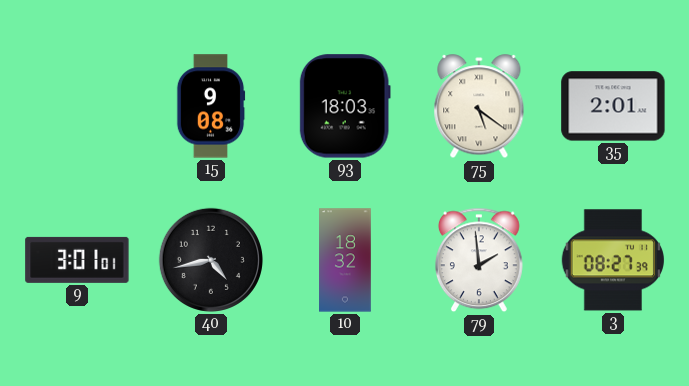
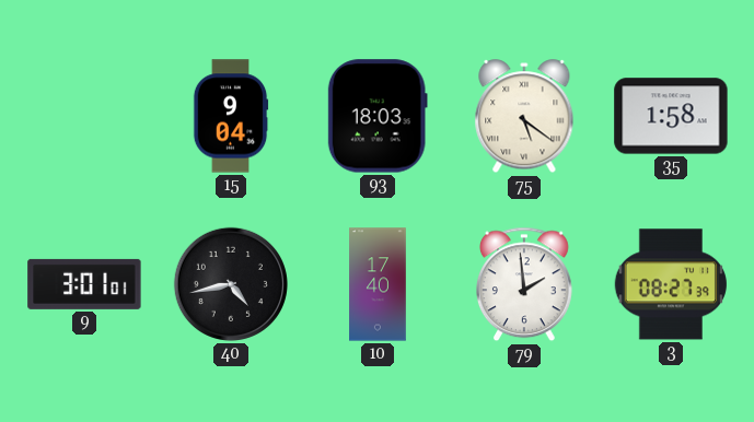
15: 9:08 -> 9:04 (231, 116)
35: 2:01 -> 1:58 (671, 116)
10: 18:32 -> 17:40 (378, 284)
